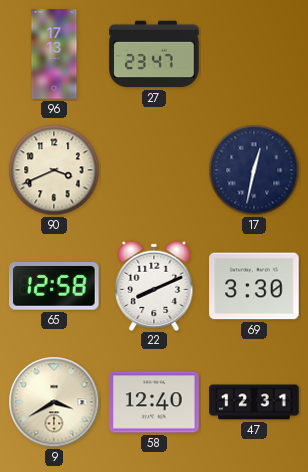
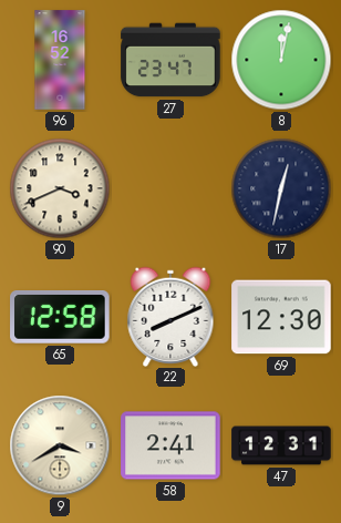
96: 17:13 -> 16:52 (60, 60)
8: none -> 12:02 (281, 60)
69: 3:30 -> 12:30 (281, 317)
58: 12:40 -> 2:41 (170, 445)
